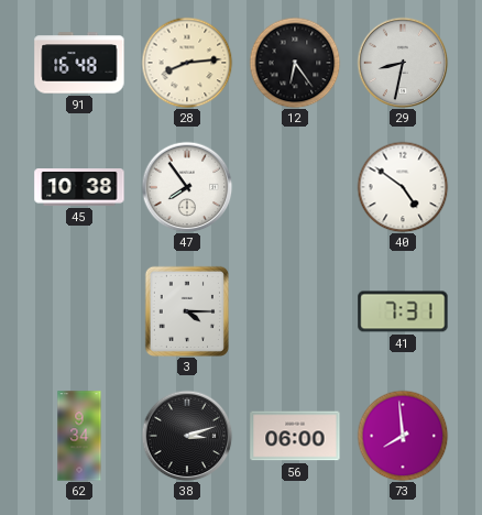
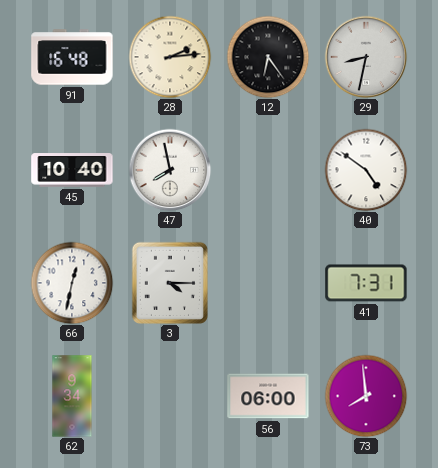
28: 8:14 -> 2:14 (170, 57)
45: 10:38 -> 10:40 (72, 170)
47: 7:54 -> 7:58 (170, 170)
66: none -> 12:32 (72, 283)
38: 3:12 -> none (187, 436)
